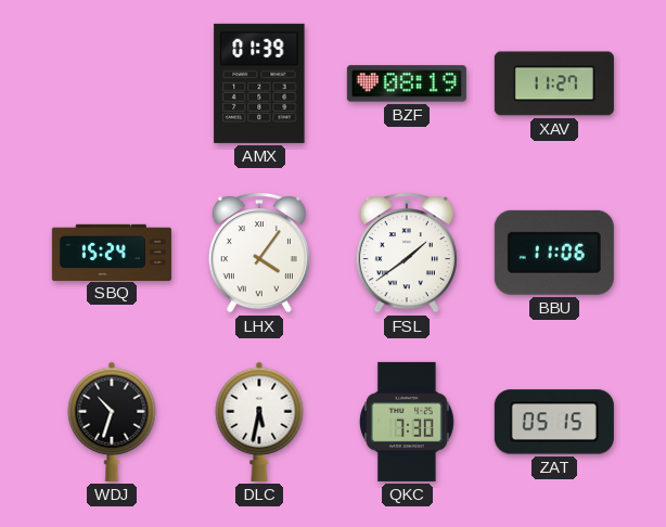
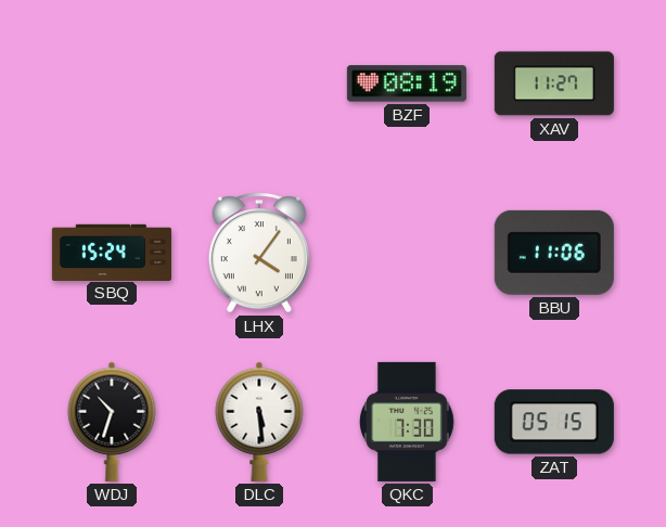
AMX: 01:39 -> none (259, 83)
FSL: 1:39 -> none (407, 253)
DLC: 5:32 -> 5:29 (259, 422)
